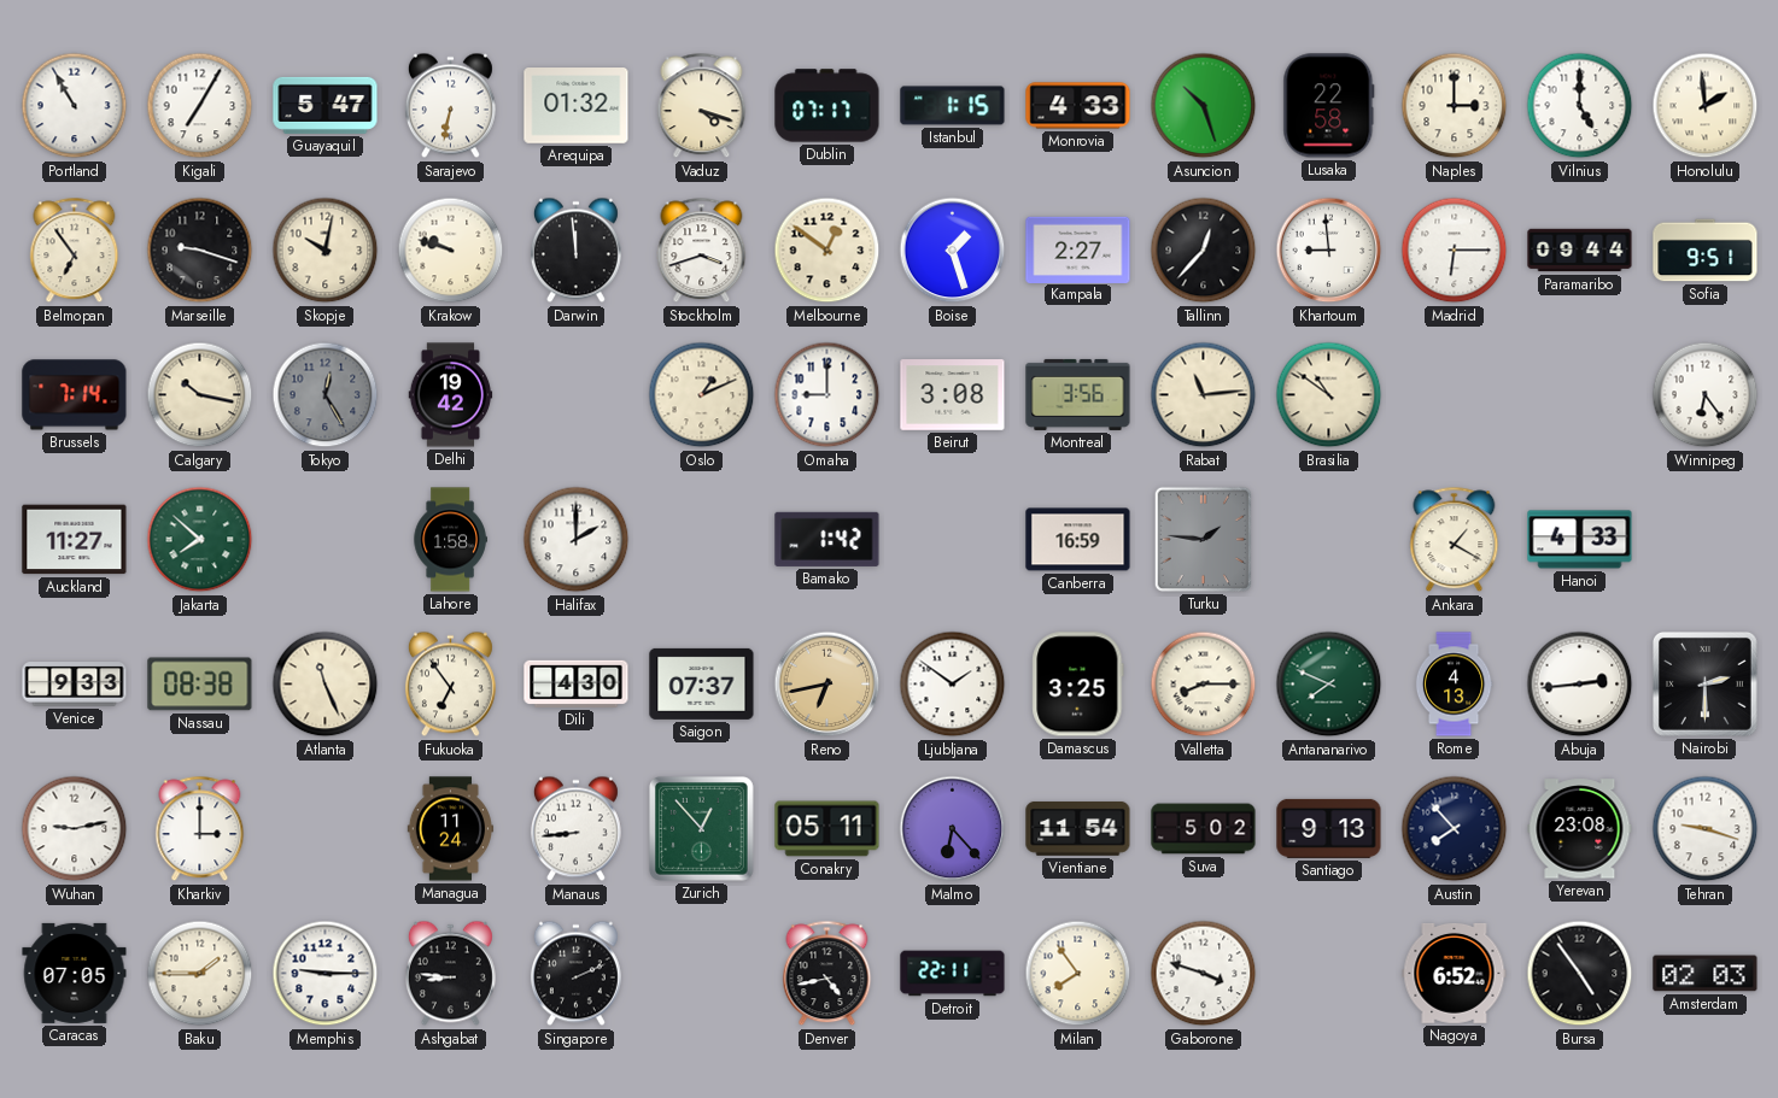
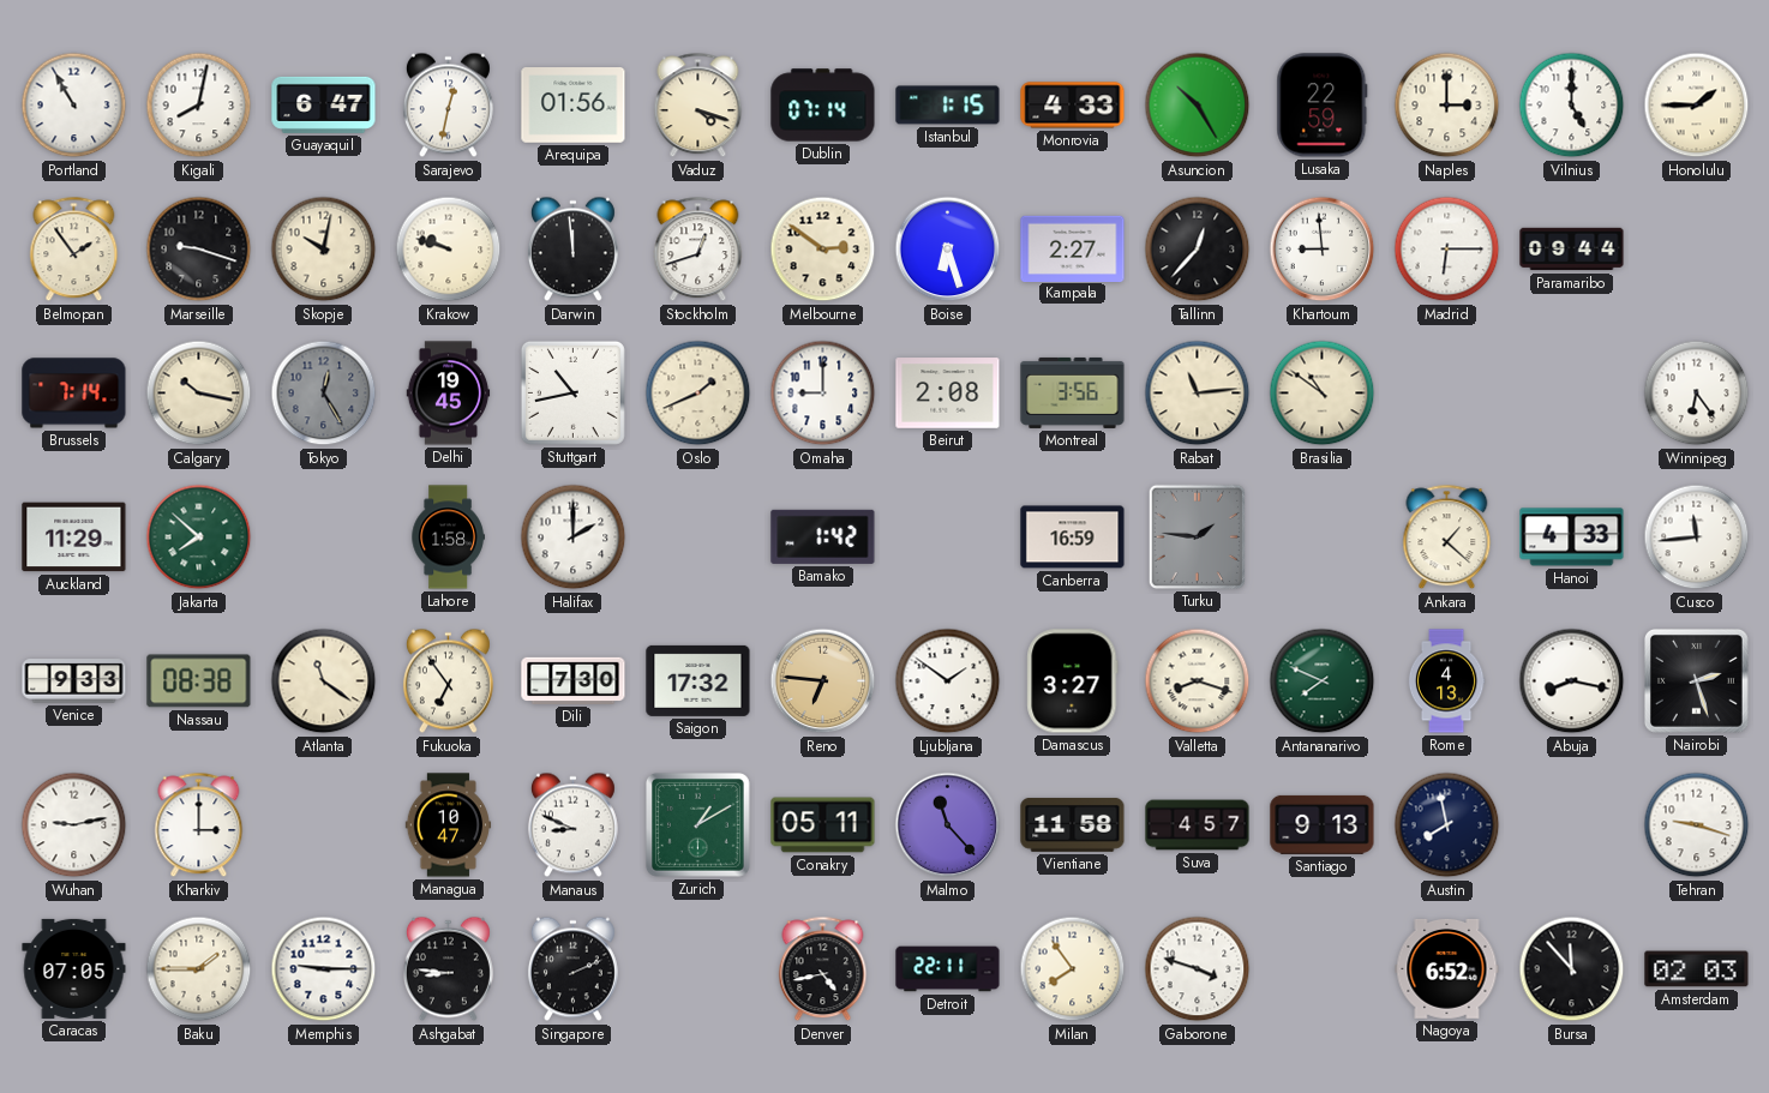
Kigali: 7:05 -> 8:02 (199, 106)
Guayaquil: 5:47 -> 6:47 (324, 104)
Sarajevo: 6:32 -> 12:32 (448, 106)
Arequipa: 01:32 -> 01:56 (574, 106)
Dublin: 07:17 -> 07:14 (823, 106)
Asuncion: 10:27 -> 10:25 (1198, 106)
Lusaka: 22:58 -> 22:59 (1323, 106)
Honolulu: 1:59 -> 1:45 (1697, 106)
Belmopan: 6:54 -> 1:54 (74, 250)
Stockholm: 3:42 -> 12:42 (698, 250)
Melbourne: 12:51 -> 2:51 (823, 250)
Boise: 1:27 -> 6:27 (948, 250)
Sofia: 9:51 -> none (1706, 251)
Delhi: 19:42 -> 19:45 (449, 394)
Stuttgart: none -> 10:43 (572, 392)
Oslo: 1:11 -> 1:41 (698, 394)
Beirut: 3:08 -> 2:08 (948, 394)
Auckland: 11:27 -> 11:29 (74, 538)
Ankara: 1:20 -> 1:22 (1447, 538)
Cusco: none -> 11:44 (1697, 538)
Atlanta: 11:26 -> 11:21 (324, 681)
Dili: 4:30 -> 7:30 (574, 680)
Saigon: 07:37 -> 17:32 (698, 680)
Reno: 6:43 -> 6:46 (823, 681)
Damascus: 3:25 -> 3:27 (1073, 681)
Valletta: 8:15 -> 8:18 (1198, 681)
Abuja: 2:44 -> 8:17 (1572, 681)
Nairobi: 2:30 -> 2:27 (1697, 681)
Managua: 11:24 -> 10:47 (449, 825)
Manaus: 8:44 -> 8:49 (572, 825)
Zurich: 12:53 -> 1:10 (698, 825)
Malmo: 6:23 -> 11:23 (948, 825)
Vientiane: 11:54 -> 11:58 (1073, 824)
Suva: 5:02 -> 4:57 (1198, 825)
Austin: 7:53 -> 7:58 (1447, 825)
Yerevan: 23:08 -> none (1580, 829)
Bursa: 4:54 -> 11:53 (1572, 969)
